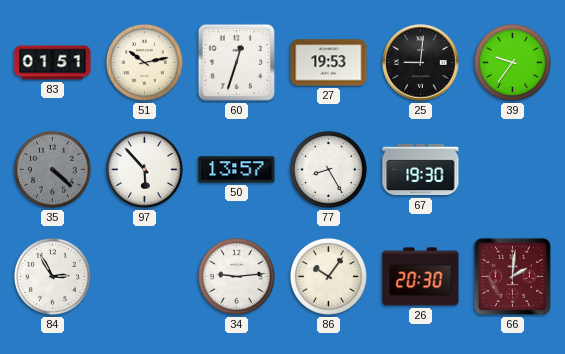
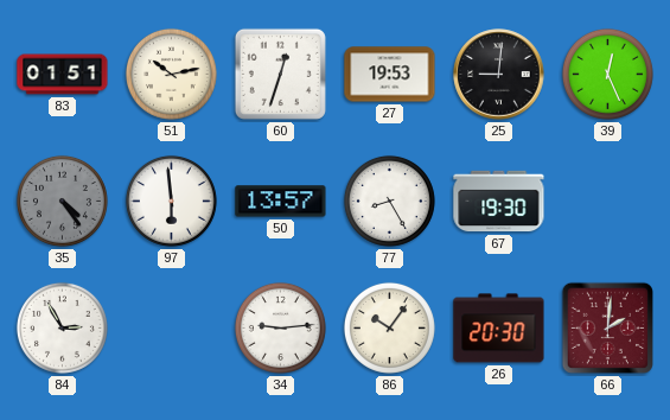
39: 9:36 -> 12:26 (607, 74)
35: 4:22 -> 4:24 (62, 201)
97: 5:53 -> 5:59 (171, 201)
